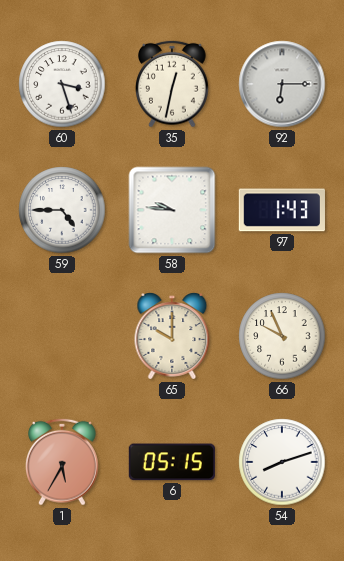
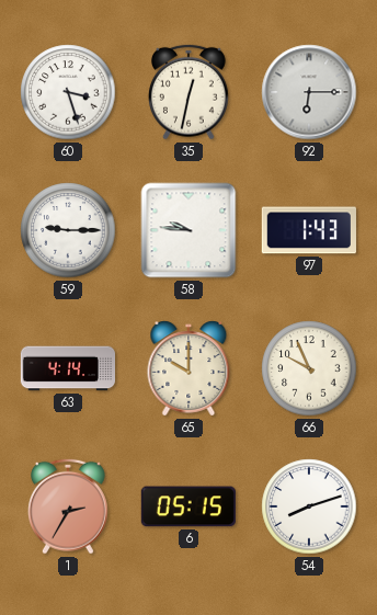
59: 4:45 -> 9:15 (68, 230)
63: none -> 4:14 (67, 368)
1: 5:35 -> 2:35 (68, 506)
